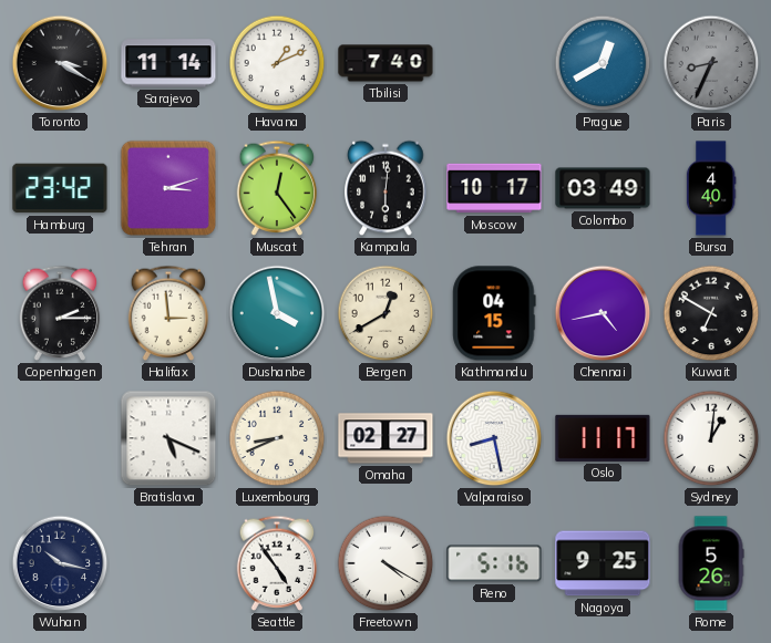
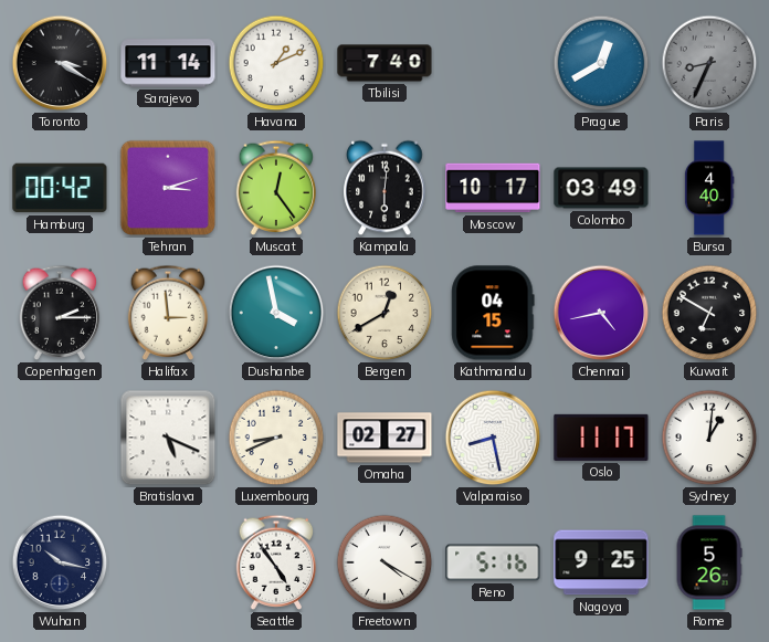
Hamburg: 23:42 -> 00:42 (60, 188)
